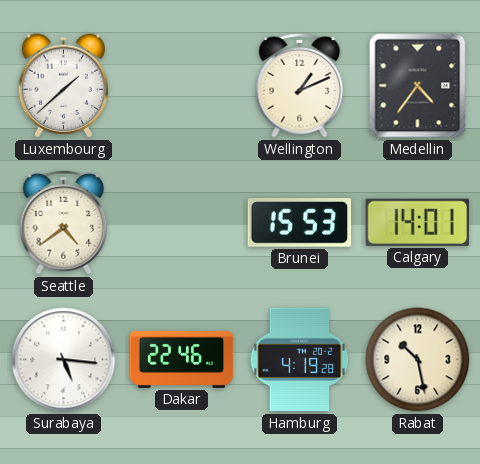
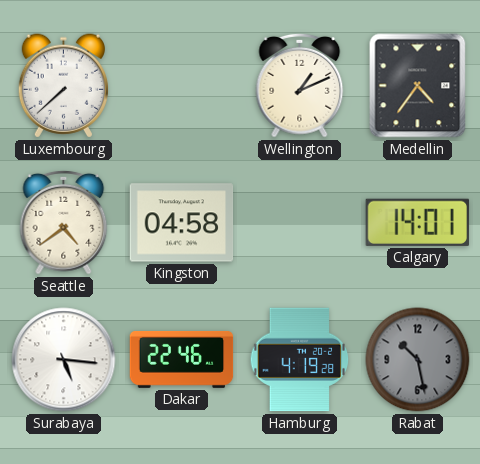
Luxembourg: 1:38 -> 7:38 (63, 86)
Kingston: none -> 04:58 (182, 223)
Brunei: 15:53 -> none (300, 223)
Rabat dial: cream -> grey (418, 360)
